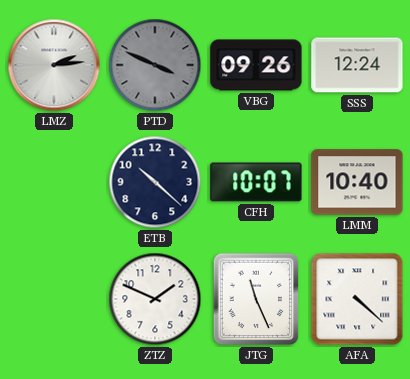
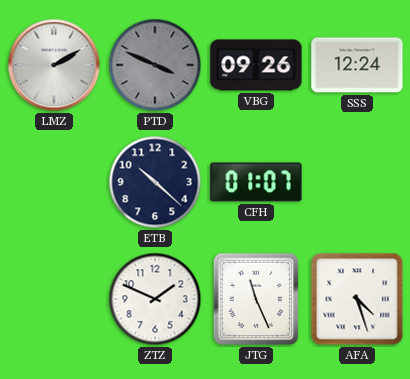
LMZ: 2:14 -> 2:10 (54, 65)
CFH: 10:07 -> 01:07 (256, 182)
LMM: 10:40 -> none (357, 182)
AFA: 4:22 -> 4:27 (357, 299)
